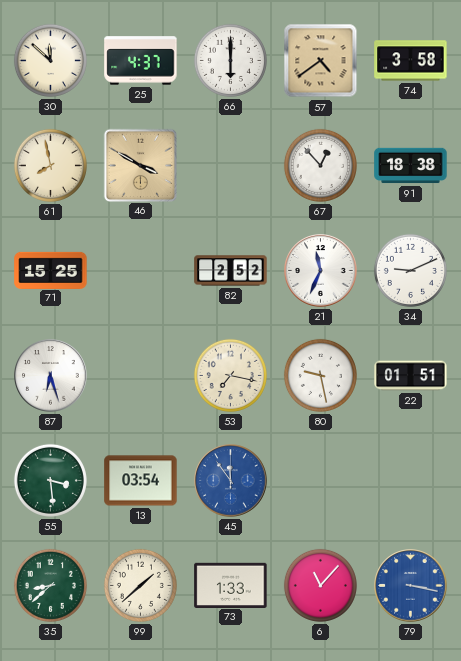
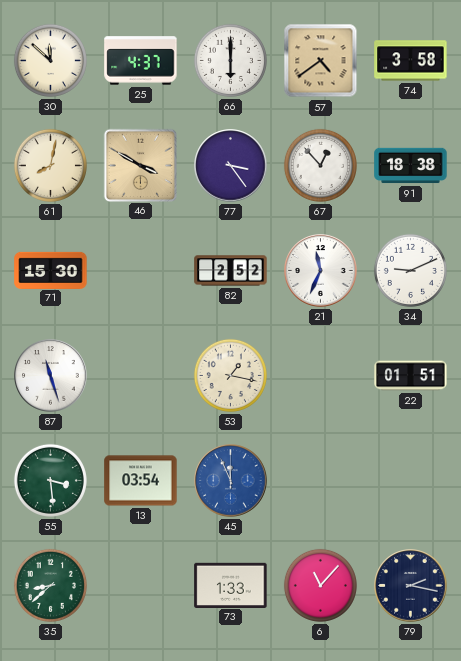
61: 7:58 -> 8:02 (50, 165)
77: none -> 3:24 (231, 166)
71: 15:25 -> 15:30 (51, 270)
87: 6:27 -> 11:27 (51, 376)
53: 7:17 -> 1:17 (230, 375)
80: 9:28 -> none (320, 375)
45: 11:54 -> 11:56 (231, 481)
99: 1:38 -> none (140, 585)
79: 3:17 -> 2:17 (411, 586)
79 dial: blue -> navy (411, 586)
